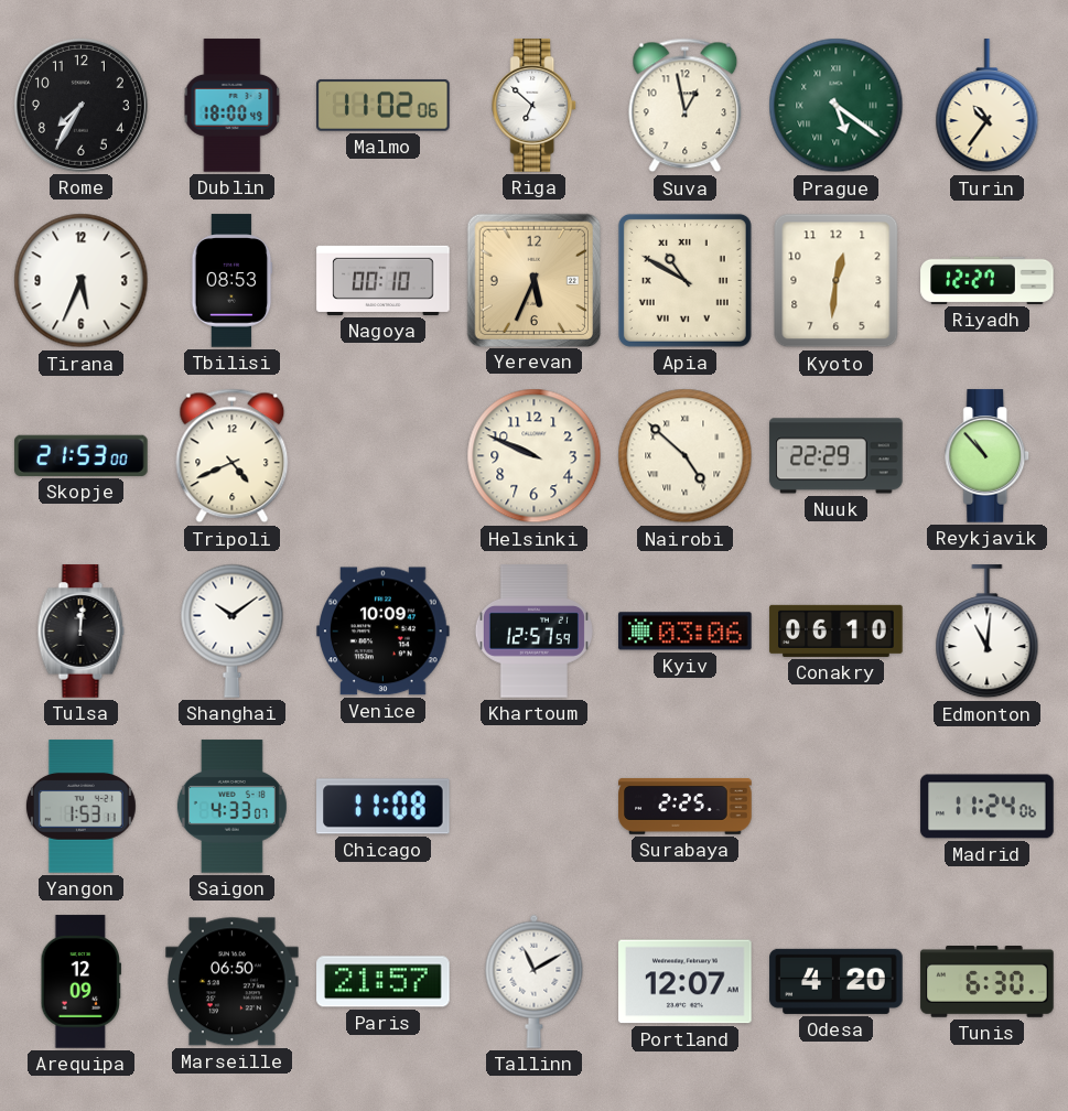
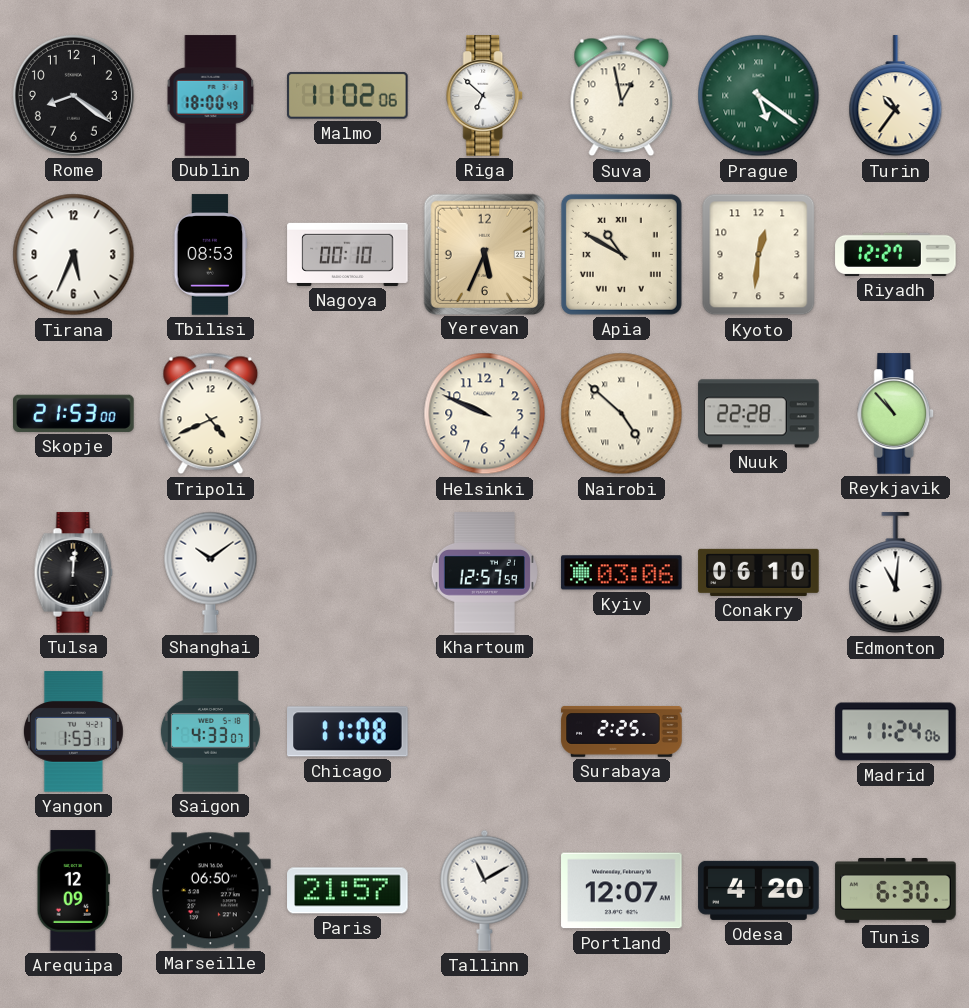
Rome: 7:35 -> 8:21 (73, 95)
Nuuk: 22:29 -> 22:28 (759, 414)
Venice: 10:09 -> none (384, 632)
